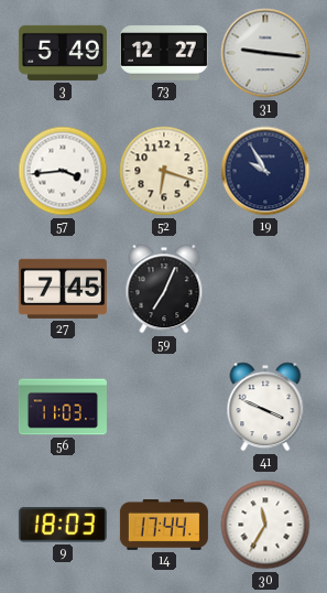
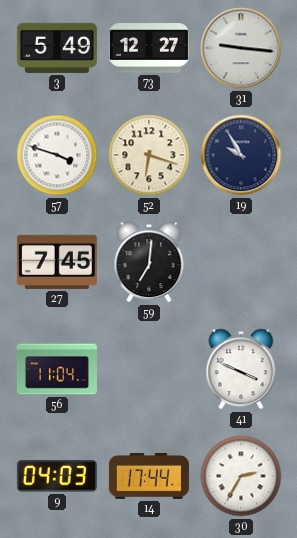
57: 3:44 -> 3:48 (57, 155)
59: 7:04 -> 7:01 (149, 262)
56: 11:03 -> 11:04 (57, 369)
9: 18:03 -> 04:03 (57, 476)
30: 11:35 -> 2:35 (241, 476)
